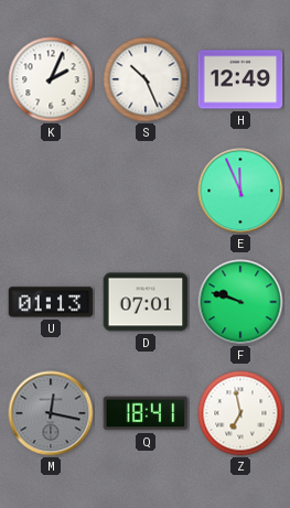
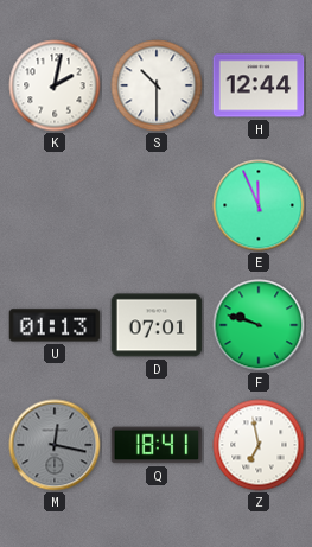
K: 2:04 -> 2:02 (55, 85)
S: 10:26 -> 10:30 (157, 85)
H: 12:49 -> 12:44 (259, 85)
